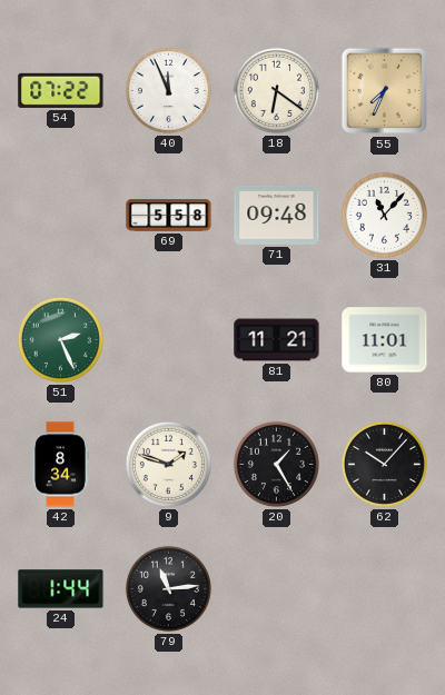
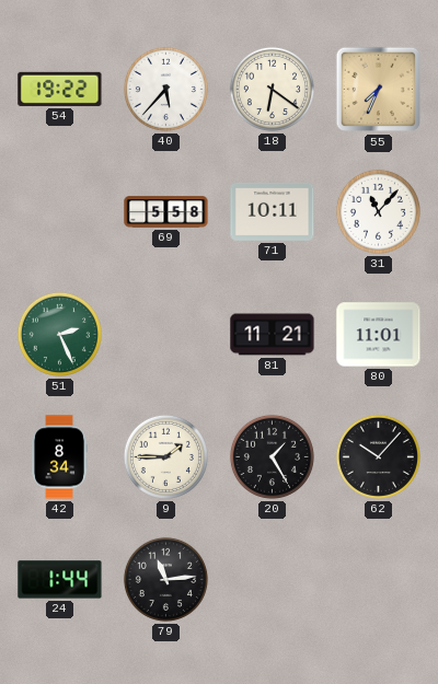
54: 07:22 -> 19:22 (60, 89)
40: 11:56 -> 5:37 (165, 89)
71: 09:48 -> 10:11 (273, 211)
9: 1:48 -> 1:45 (165, 456)
